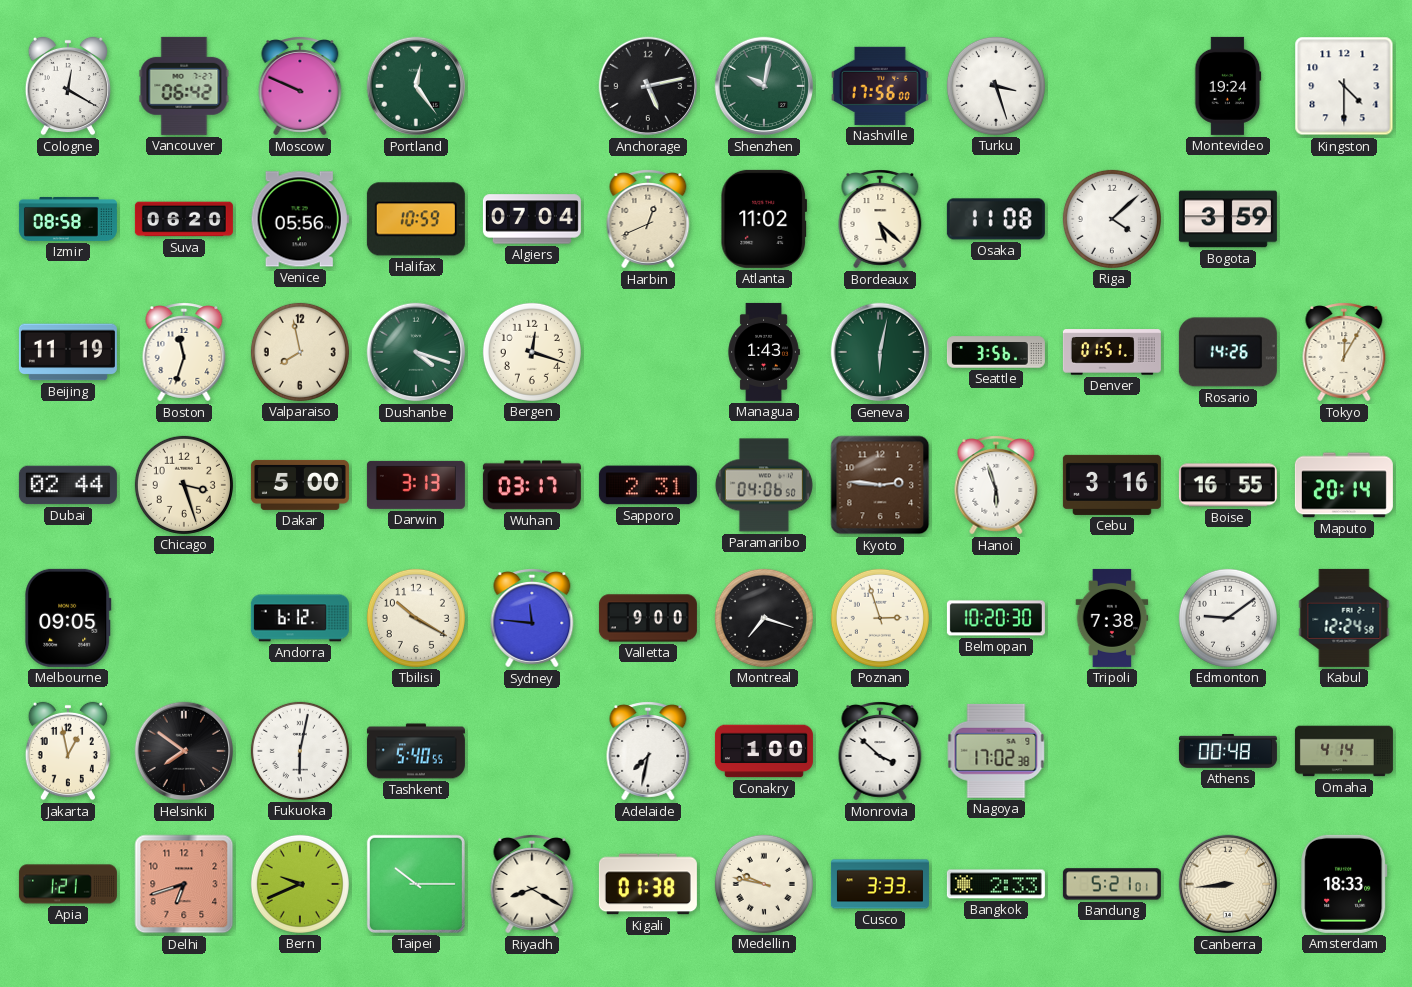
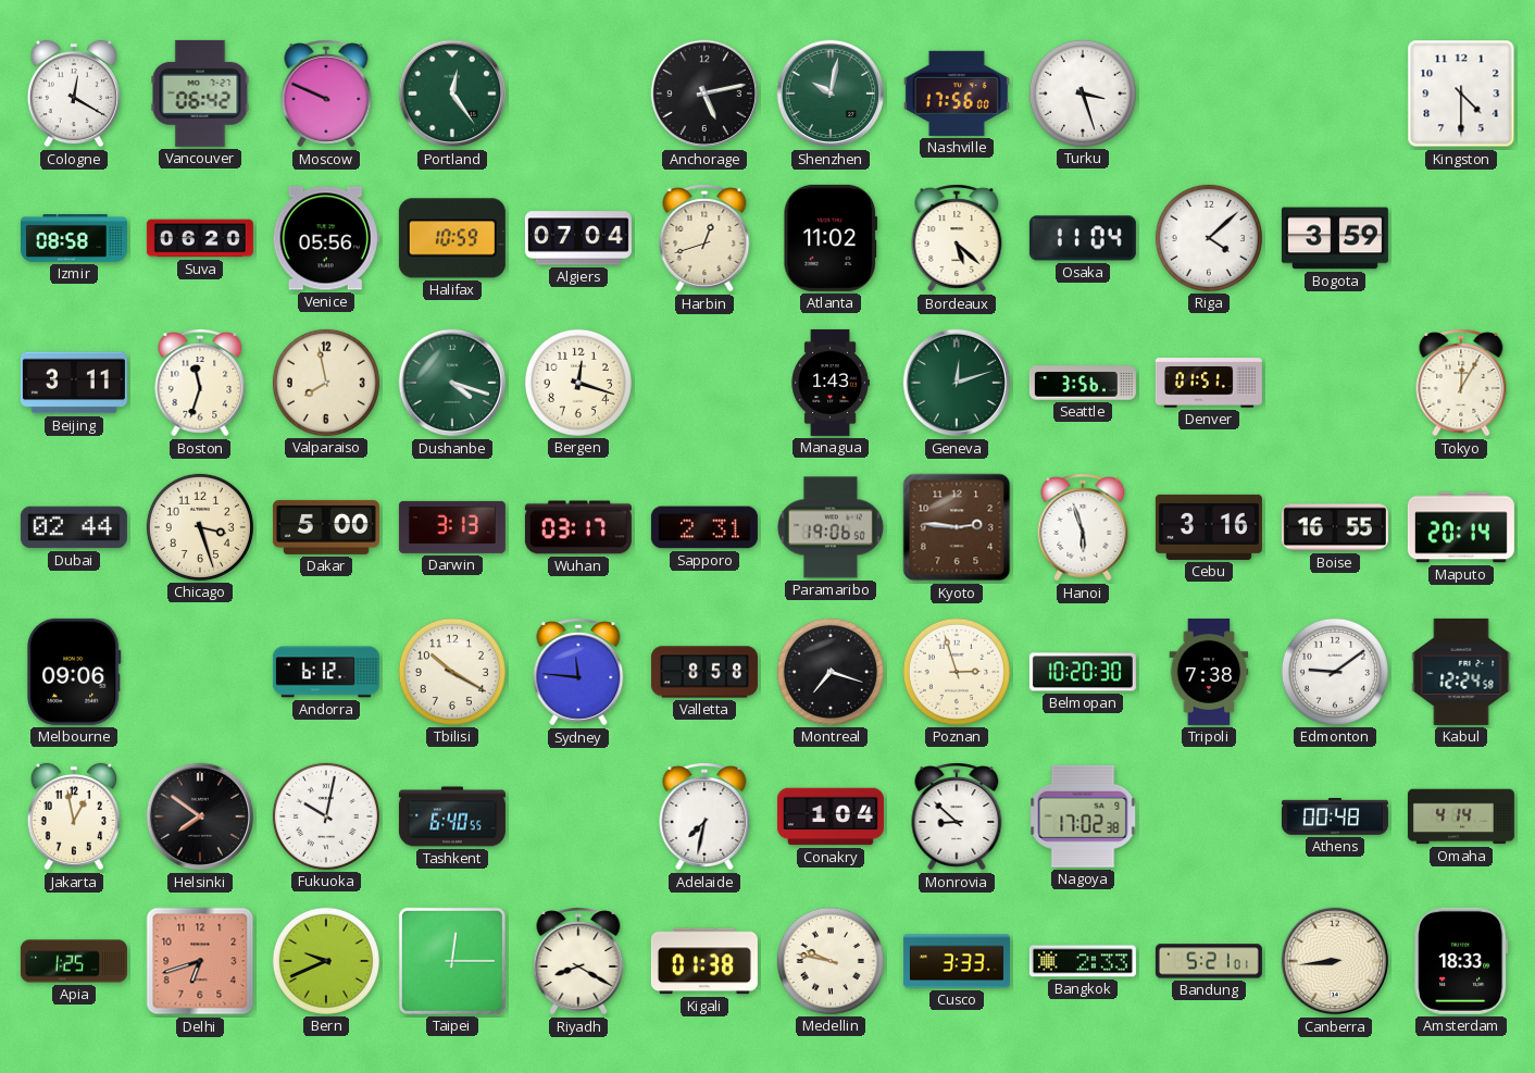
Montevideo: 19:24 -> none (1228, 86)
Harbin: 12:41 -> 12:42 (704, 238)
Osaka: 11:08 -> 11:04 (1083, 238)
Beijing: 11:19 -> 3:11 (74, 383)
Geneva: 6:02 -> 12:12 (957, 383)
Rosario: 14:26 -> none (1228, 352)
Paramaribo: 04:06 -> 19:06 (831, 527)
Melbourne: 09:05 -> 09:06 (75, 672)
Valletta: 9:00 -> 8:58 (704, 672)
Fukuoka: 6:02 -> 10:02 (326, 816)
Tashkent: 5:40 -> 6:40 (452, 816)
Conakry: 1:00 -> 1:04 (831, 816)
Monrovia: 3:52 -> 8:52 (957, 816)
Apia: 1:21 -> 1:25 (74, 961)
Taipei: 10:15 -> 12:15 (452, 961)
